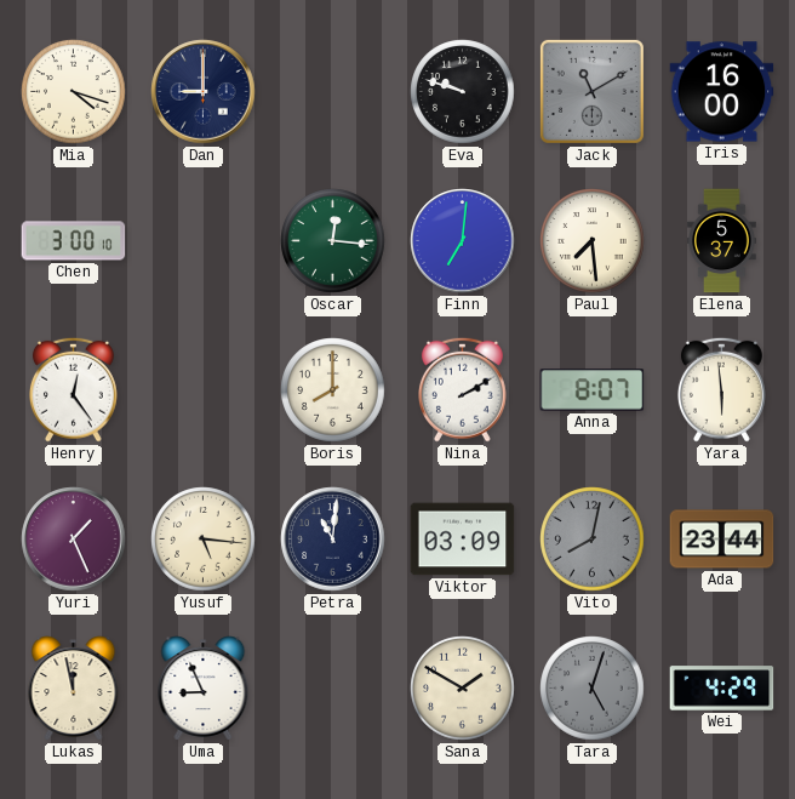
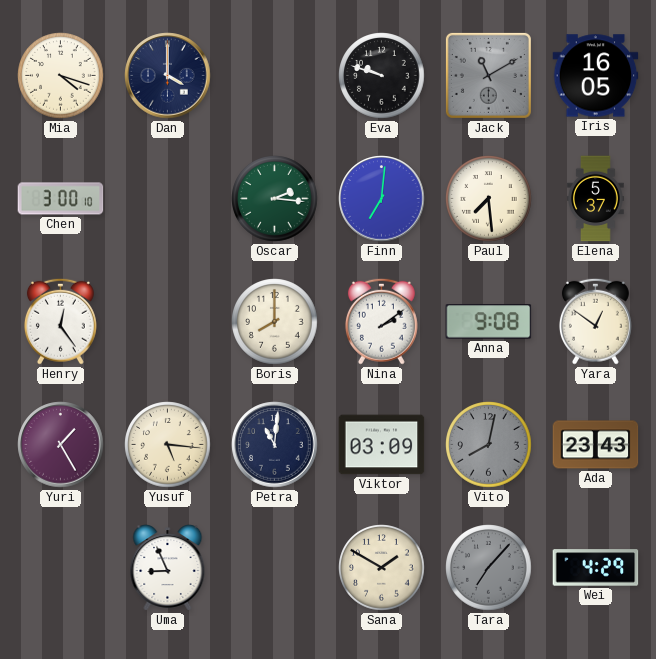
Dan: 9:00 -> 4:00 (168, 76)
Iris: 16:00 -> 16:05 (596, 76)
Oscar: 12:16 -> 2:16 (275, 199)
Nina: 2:10 -> 2:09 (381, 321)
Anna: 8:07 -> 9:08 (489, 322)
Yara: 5:59 -> 12:51 (595, 321)
Yuri: 1:26 -> 1:25 (61, 445)
Ada: 23:44 -> 23:43 (596, 445)
Lukas: 11:58 -> none (74, 689)
Tara: 5:03 -> 7:07 (489, 568)
